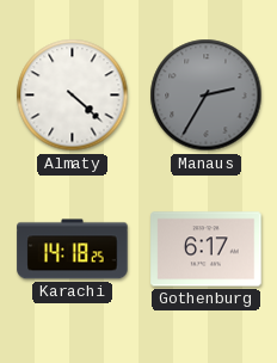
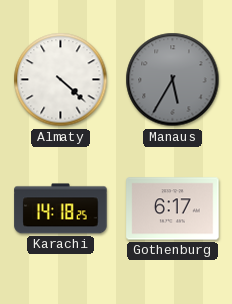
Manaus: 2:35 -> 5:35 (173, 80)
